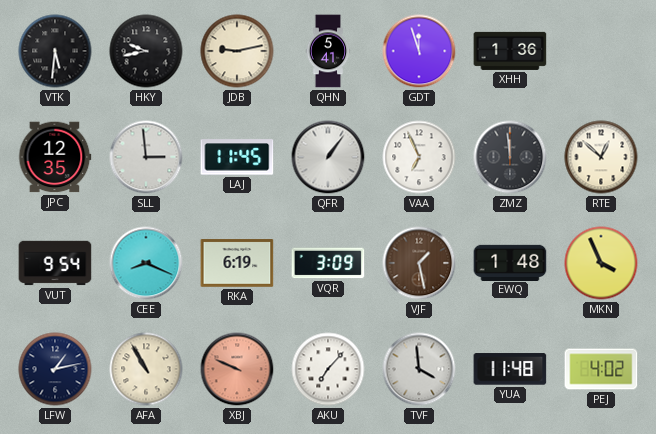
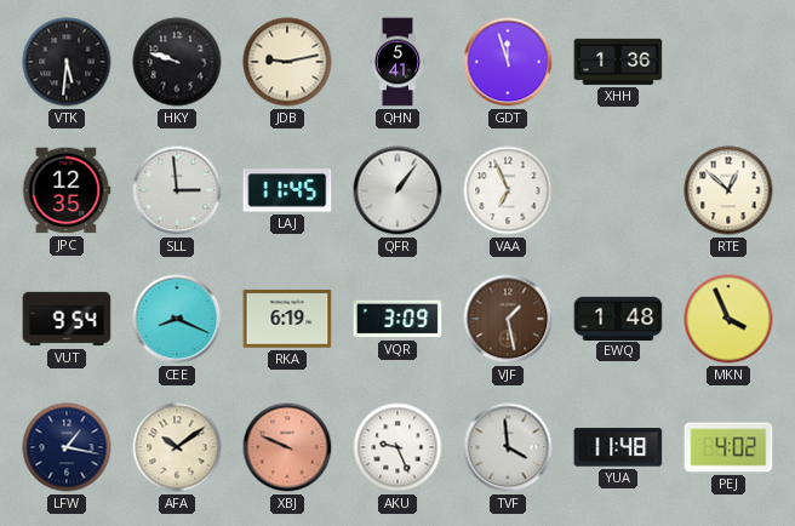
HKY: 9:43 -> 9:48 (177, 62)
ZMZ: 11:59 -> none (510, 157)
LFW: 1:13 -> 1:17 (67, 447)
AFA: 10:55 -> 10:09 (177, 447)
AKU: 7:07 -> 9:26 (397, 447)
